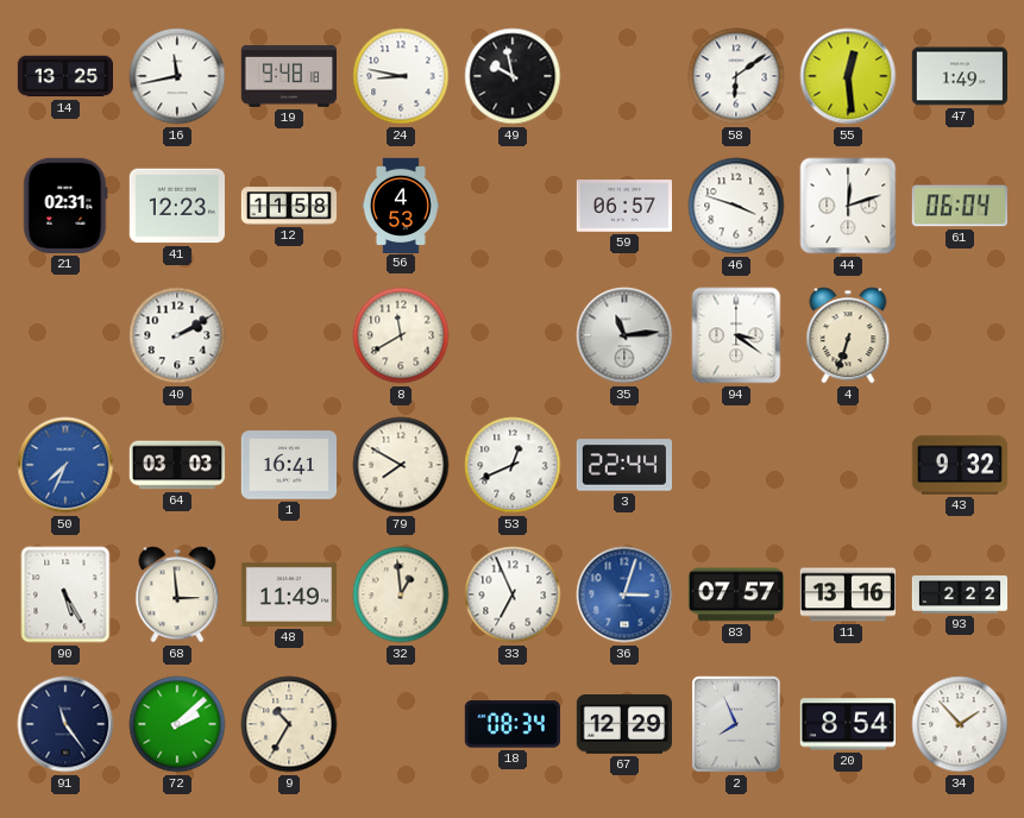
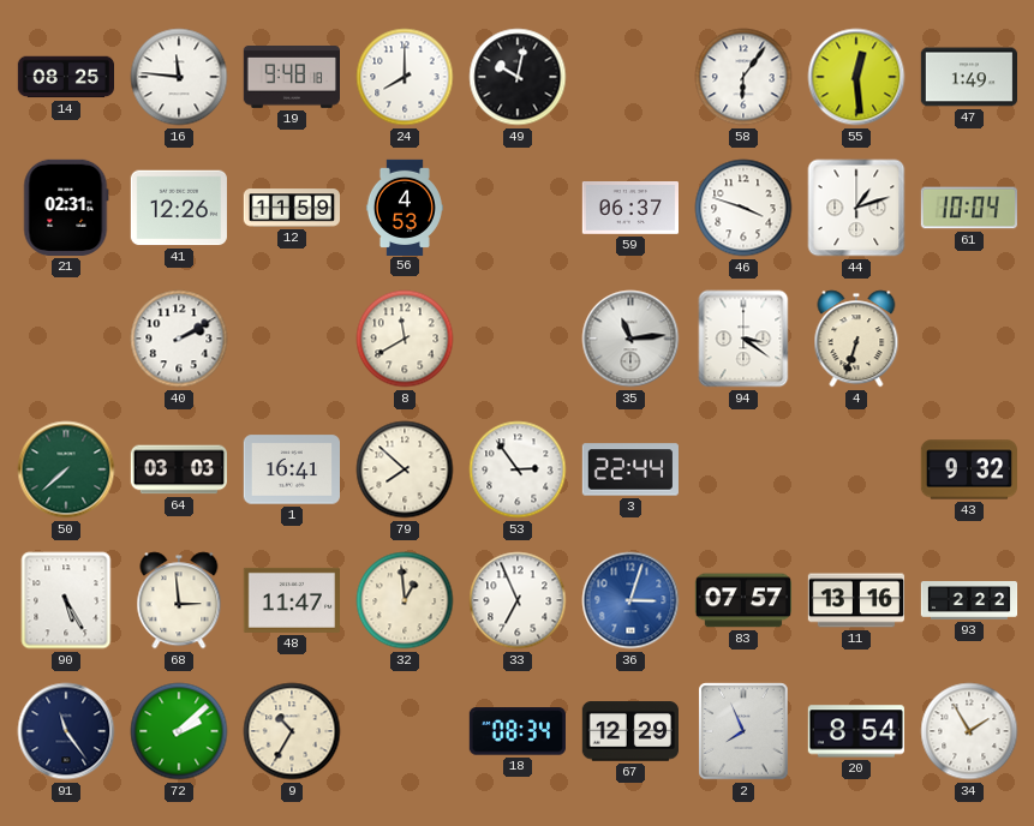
14: 13:25 -> 08:25 (65, 77)
16: 11:43 -> 11:46 (179, 77)
24: 8:47 -> 8:00 (405, 77)
49: 9:58 -> 10:02 (518, 77)
58: 6:09 -> 6:06 (743, 77)
41: 12:23 -> 12:26 (179, 208)
12: 11:58 -> 11:59 (291, 208)
59: 06:57 -> 06:37 (629, 209)
44: 12:12 -> 1:12 (856, 208)
61: 06:04 -> 10:04 (968, 208)
50: 7:34 -> 7:38 (66, 469)
50 dial: blue -> green (66, 469)
79: 7:50 -> 7:52 (405, 469)
53: 12:41 -> 2:54 (518, 469)
48: 11:49 -> 11:47 (291, 600)
34: 1:53 -> 1:55 (969, 731)
